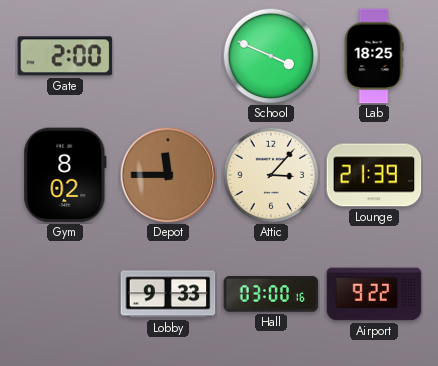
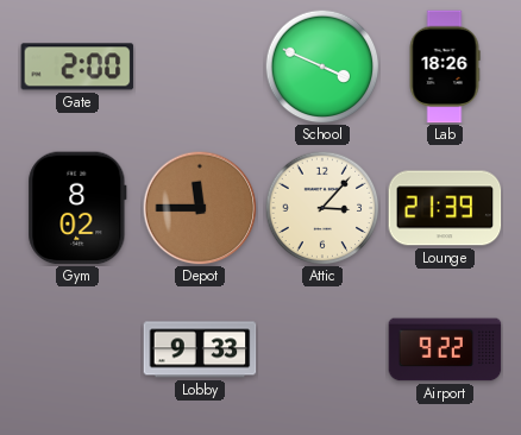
Lab: 18:25 -> 18:26 (445, 67)
Hall: 03:00 -> none (271, 294)
